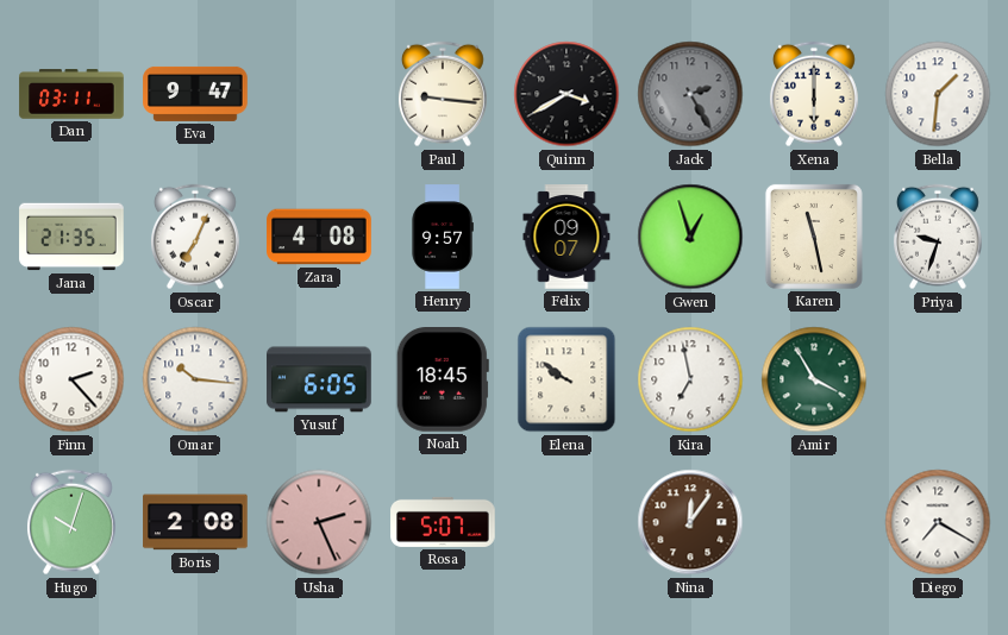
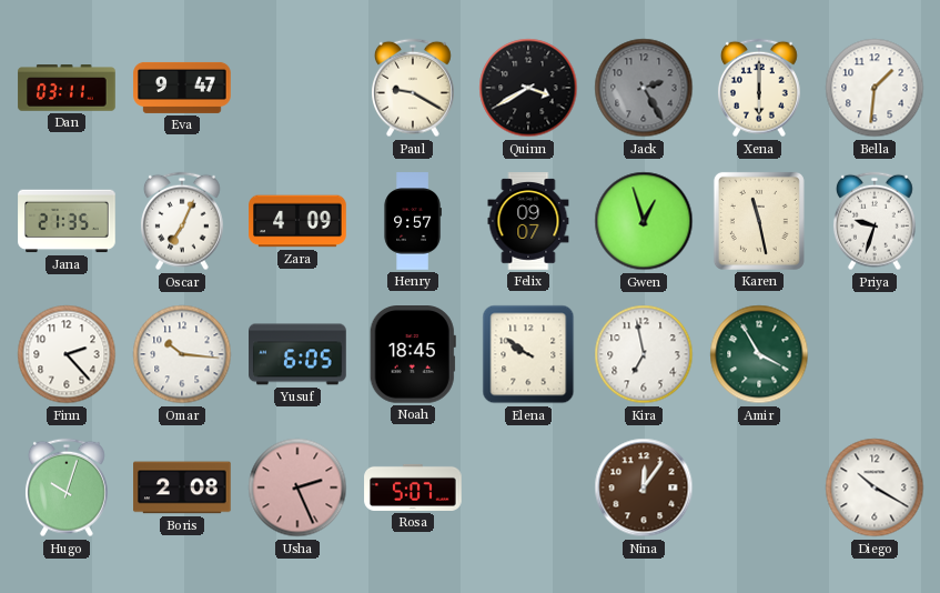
Paul: 9:16 -> 9:20 (413, 88)
Zara: 4:08 -> 4:09 (297, 221)
Diego: 7:20 -> 10:20 (875, 488)
